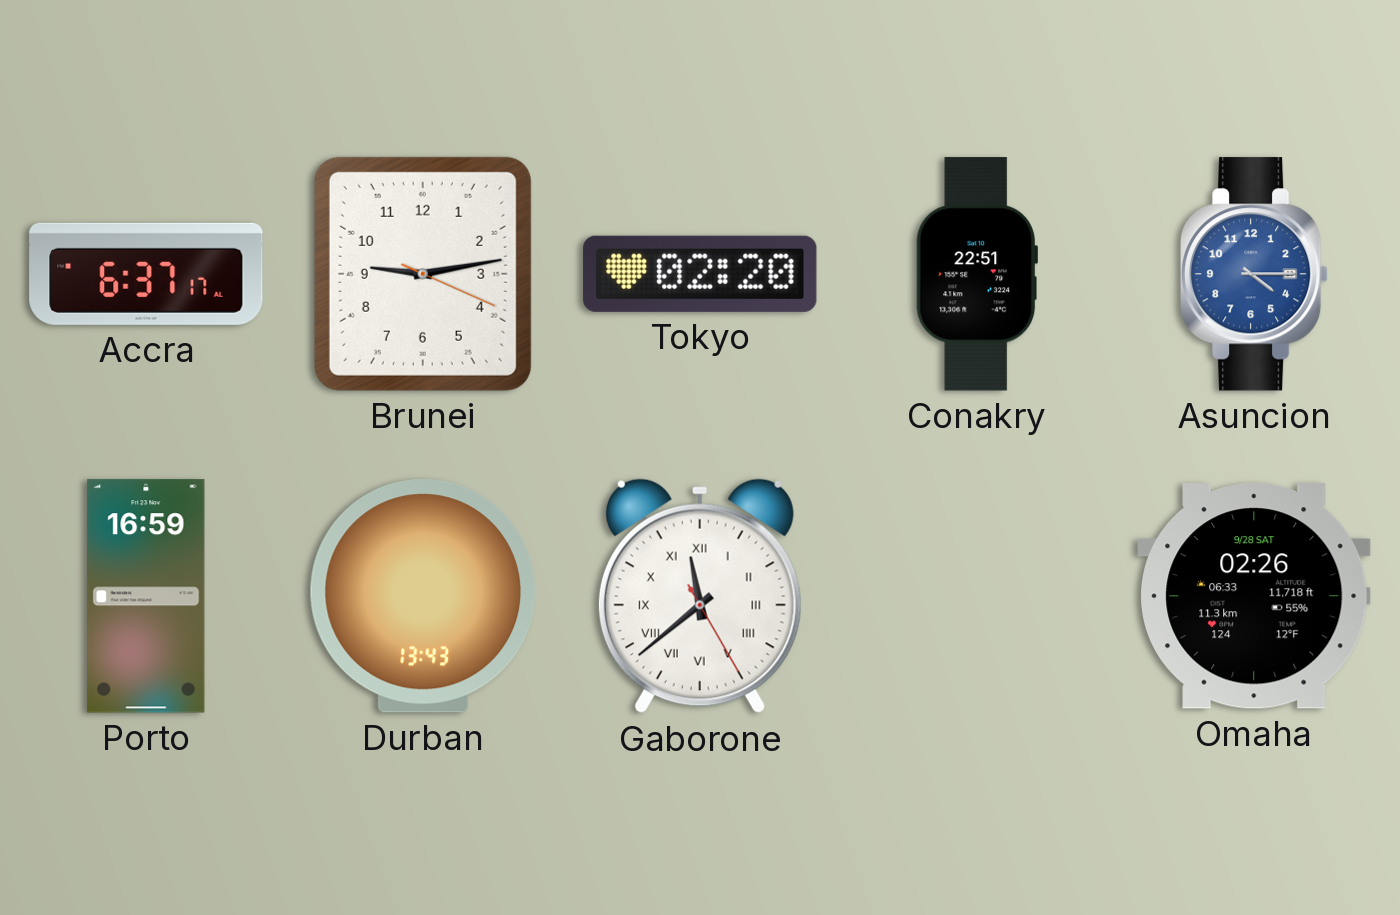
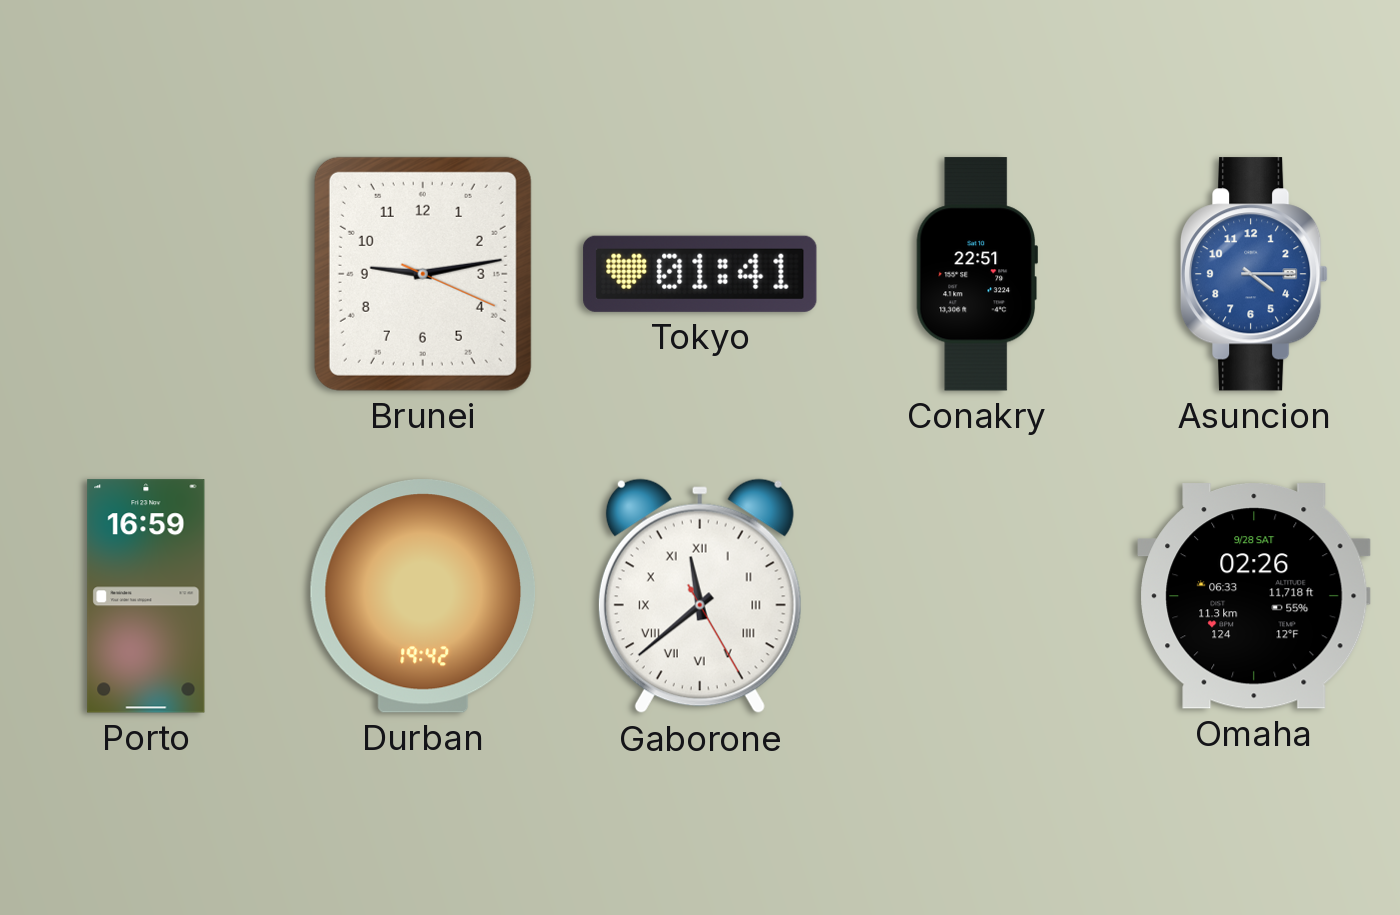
Accra: 6:37 -> none (146, 274)
Tokyo: 02:20 -> 01:41 (700, 274)
Durban: 13:43 -> 19:42 (423, 596)
